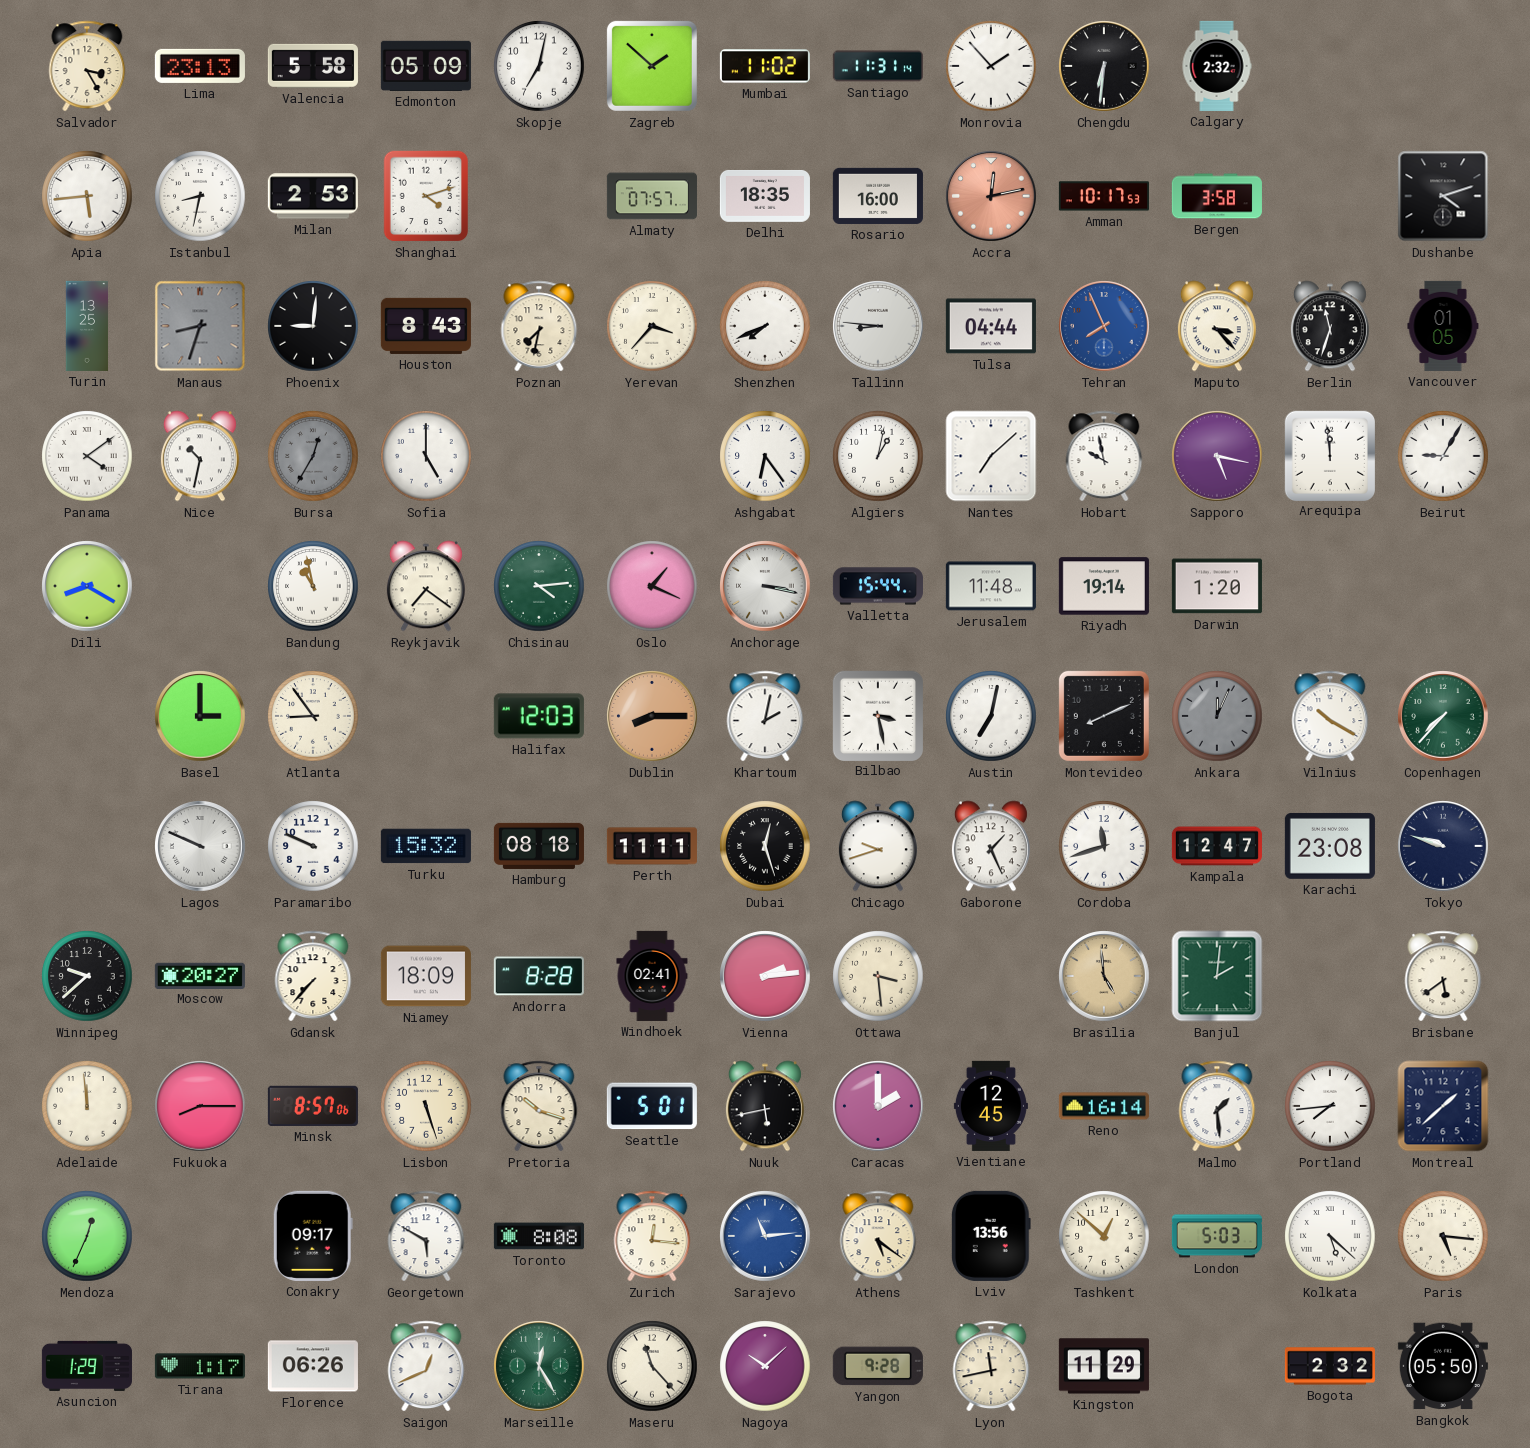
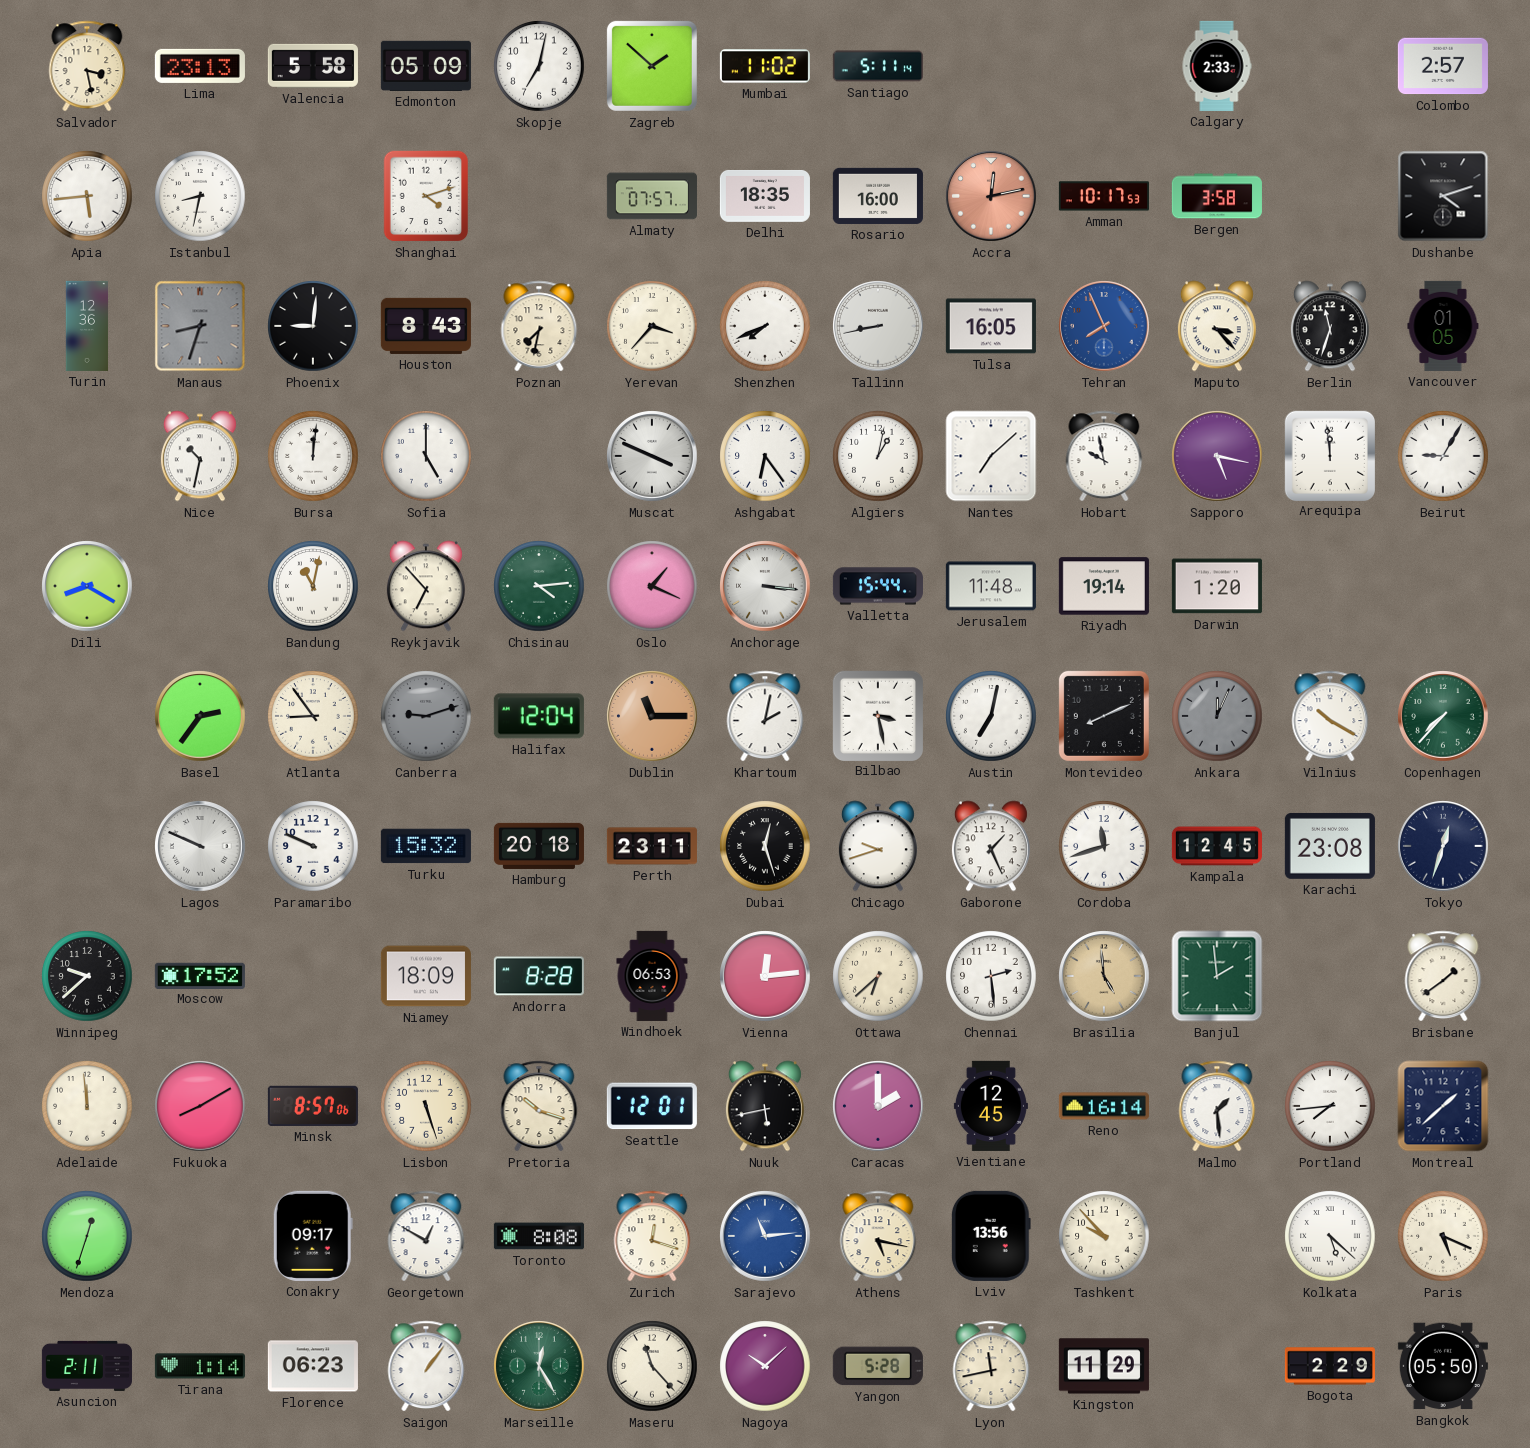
Salvador: 3:25 -> 3:28 (87, 66)
Santiago: 11:31 -> 5:11 (878, 66)
Monrovia: 1:53 -> none (991, 66)
Chengdu: 6:31 -> none (1104, 66)
Calgary: 2:32 -> 2:33 (1217, 66)
Colombo: none -> 2:57 (1443, 66)
Milan: 2:53 -> none (313, 196)
Turin: 13:25 -> 12:36 (87, 326)
Tallinn: 8:46 -> 8:43 (878, 326)
Tulsa: 04:44 -> 16:05 (991, 326)
Panama: 4:09 -> none (87, 456)
Bursa: 12:35 -> 12:01 (313, 456)
Bursa dial: grey -> white (313, 456)
Muscat: none -> 3:49 (652, 456)
Bandung: 10:58 -> 11:02 (313, 586)
Reykjavik: 7:21 -> 6:53 (426, 586)
Anchorage: 3:17 -> 3:16 (765, 586)
Basel: 3:00 -> 2:36 (200, 716)
Canberra: none -> 9:12 (426, 716)
Halifax: 12:03 -> 12:04 (539, 716)
Dublin: 8:15 -> 11:15 (652, 716)
Hamburg: 08:18 -> 20:18 (539, 846)
Perth: 11:11 -> 23:11 (652, 846)
Kampala: 12:47 -> 12:45 (1217, 846)
Tokyo: 9:48 -> 12:33 (1443, 846)
Moscow: 20:27 -> 17:52 (200, 975)
Gdansk: 7:37 -> none (313, 976)
Windhoek: 02:41 -> 06:53 (652, 976)
Vienna: 2:14 -> 12:14 (765, 976)
Ottawa: 3:29 -> 6:38 (878, 976)
Chennai: none -> 2:29 (991, 976)
Banjul: 2:01 -> 1:59 (1217, 976)
Brisbane: 5:39 -> 1:39 (1443, 976)
Fukuoka: 8:15 -> 8:10 (200, 1106)
Seattle: 5:01 -> 12:01 (652, 1106)
Mendoza: 12:34 -> 12:33 (87, 1236)
Georgetown: 5:50 -> 12:50 (426, 1236)
Zurich: 12:16 -> 12:18 (652, 1236)
Athens: 5:21 -> 5:17 (878, 1236)
Tashkent: 12:52 -> 9:53 (1104, 1236)
London: 5:03 -> none (1217, 1236)
Paris: 5:16 -> 5:19 (1443, 1236)
Asuncion: 1:29 -> 2:11 (87, 1366)
Tirana: 1:17 -> 1:14 (200, 1366)
Florence: 06:26 -> 06:23 (313, 1366)
Saigon: 12:41 -> 1:06 (426, 1366)
Yangon: 9:28 -> 5:28 (878, 1366)
Bogota: 2:32 -> 2:29 (1330, 1366)
